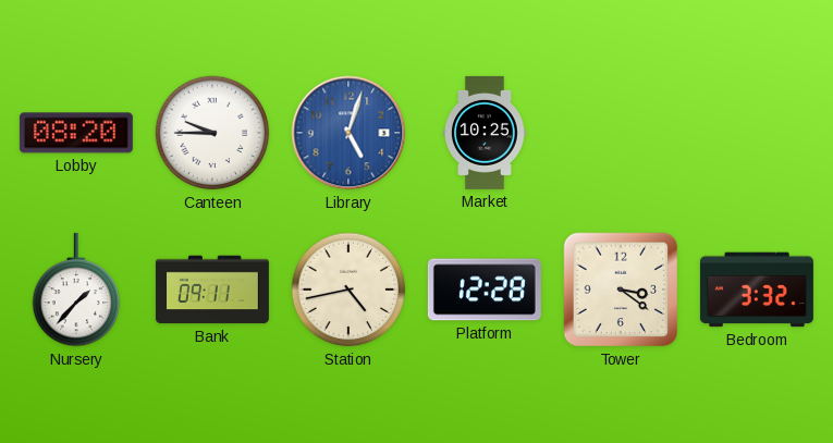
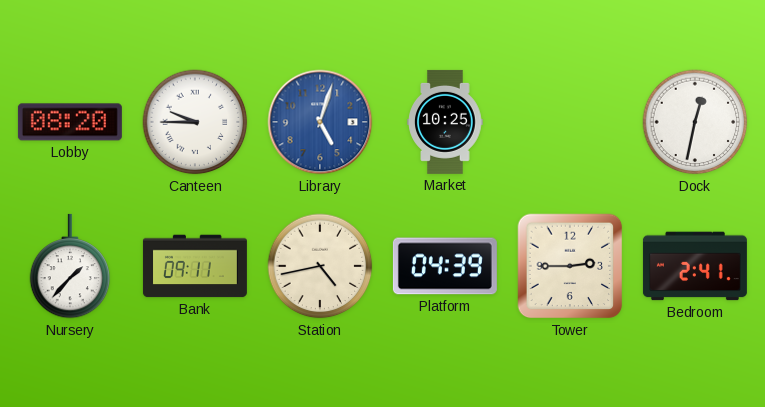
Dock: none -> 12:32 (695, 122)
Platform: 12:28 -> 04:39 (445, 266)
Tower: 3:21 -> 2:45 (570, 266)
Bedroom: 3:32 -> 2:41 (695, 266)
